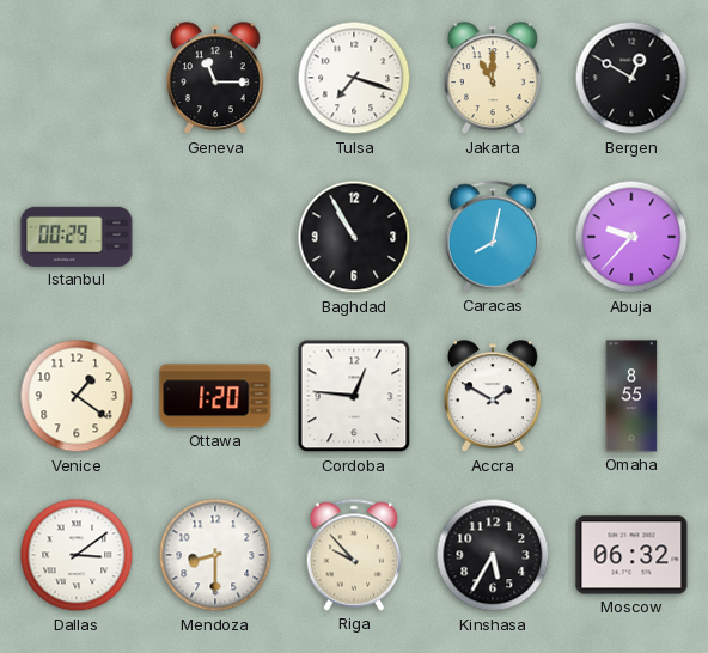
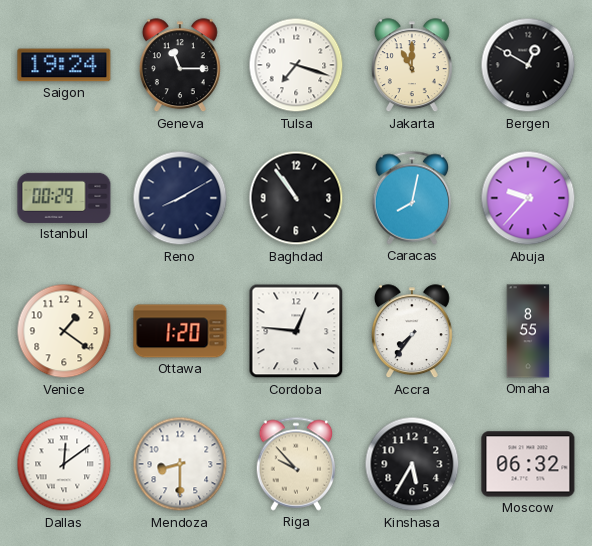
Saigon: none -> 19:24 (64, 65)
Reno: none -> 8:10 (180, 198)
Baghdad: 10:55 -> 10:54 (296, 198)
Accra: 1:50 -> 7:36 (412, 332)
Dallas: 3:09 -> 12:09 (64, 464)
